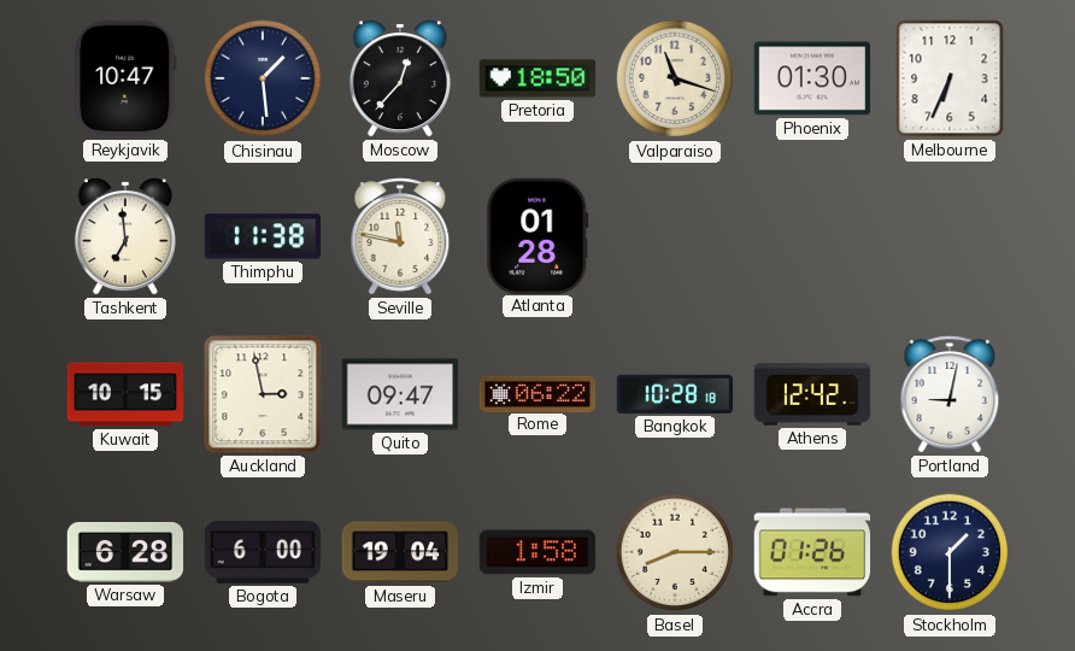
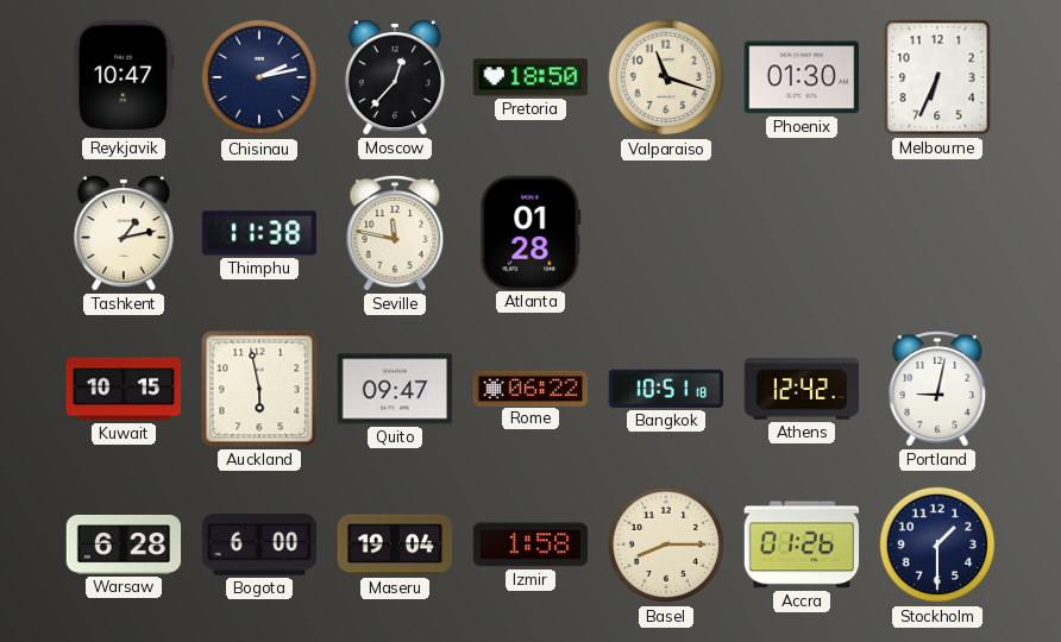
Chisinau: 1:29 -> 2:13 (259, 77)
Tashkent: 6:59 -> 1:13 (124, 233)
Auckland: 2:58 -> 5:58 (259, 389)
Bangkok: 10:28 -> 10:51 (666, 389)
